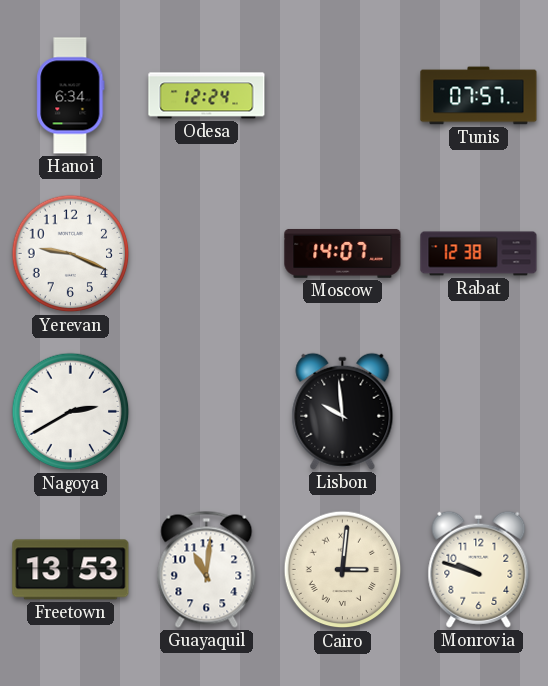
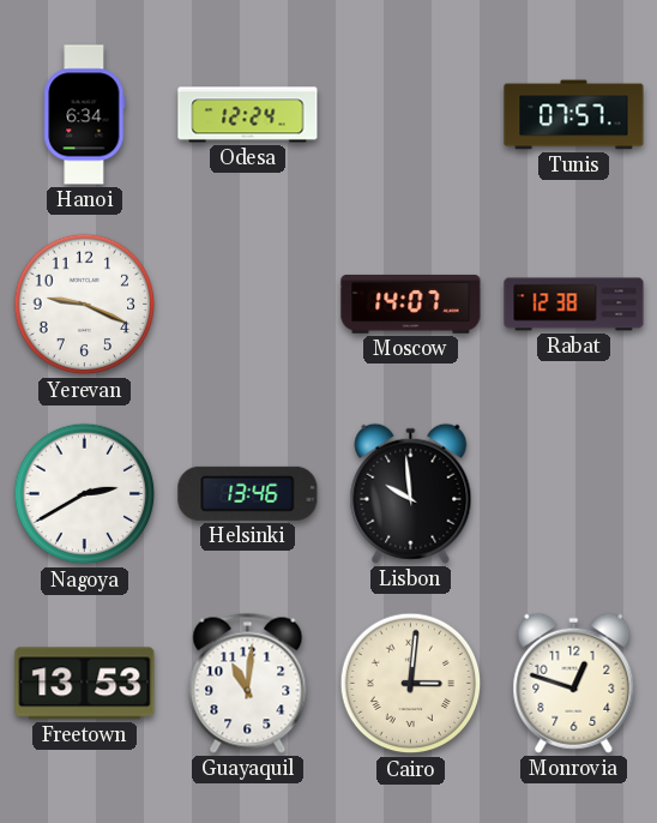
Helsinki: none -> 13:46 (248, 493)
Monrovia: 9:48 -> 12:48 (574, 683)
